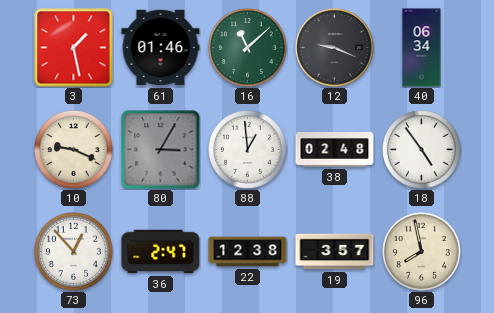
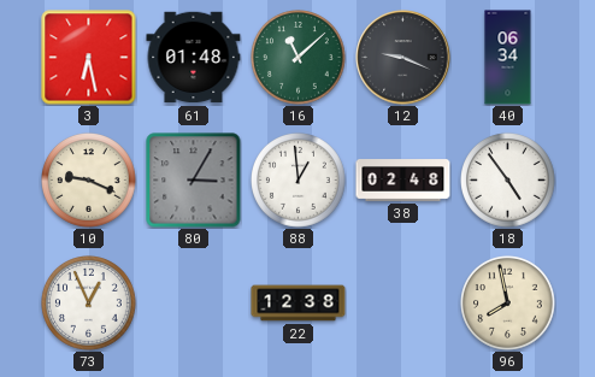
3: 1:28 -> 6:28 (89, 58)
61: 01:46 -> 01:48 (194, 58)
73: 12:53 -> 12:56 (89, 304)
36: 2:47 -> none (161, 252)
19: 3:57 -> none (335, 252)
